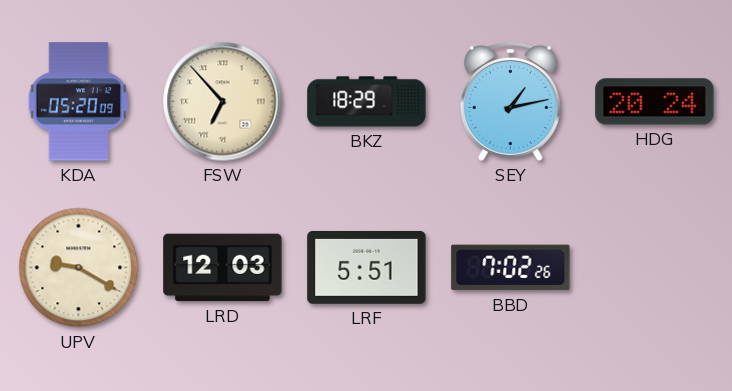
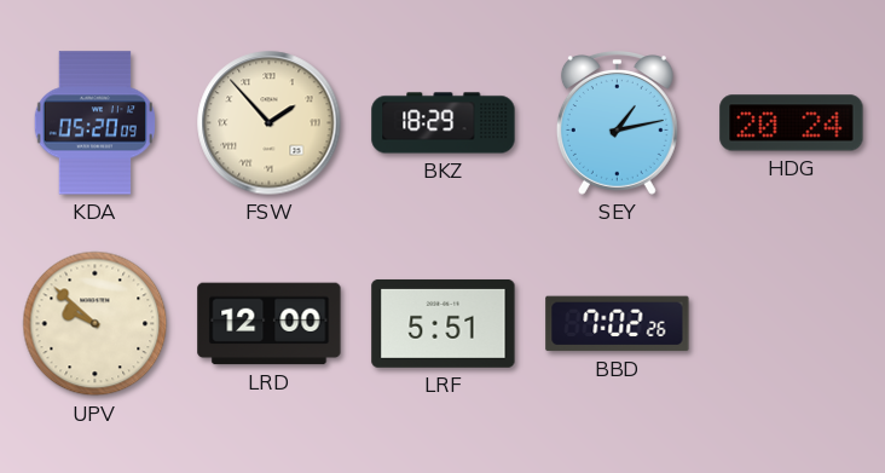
FSW: 6:53 -> 1:53 (270, 123)
UPV: 9:20 -> 9:52 (96, 324)
LRD: 12:03 -> 12:00 (270, 324)
